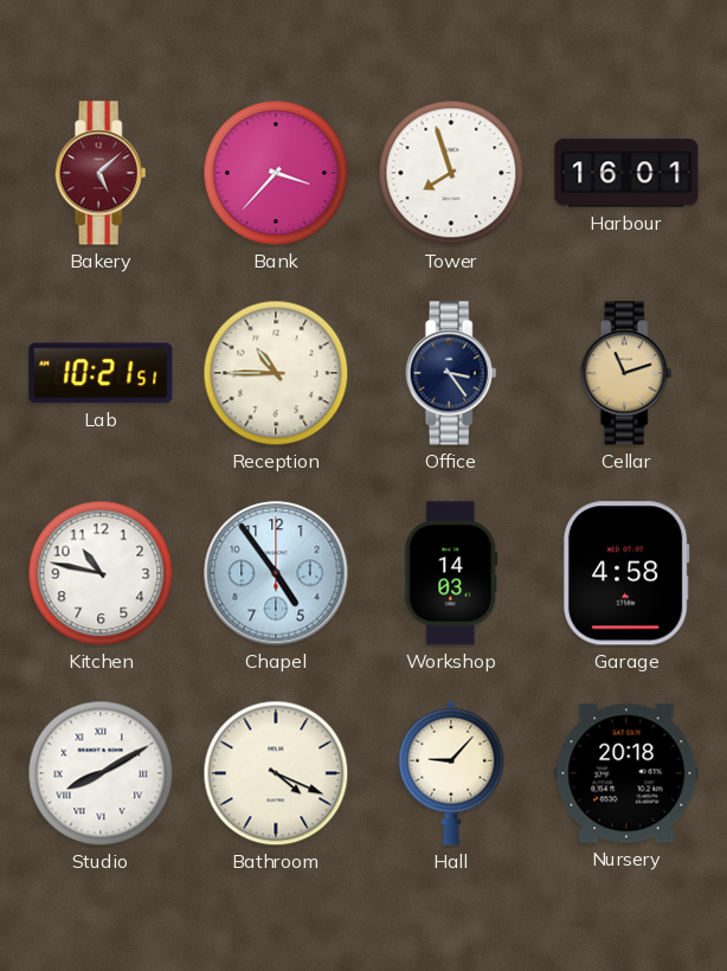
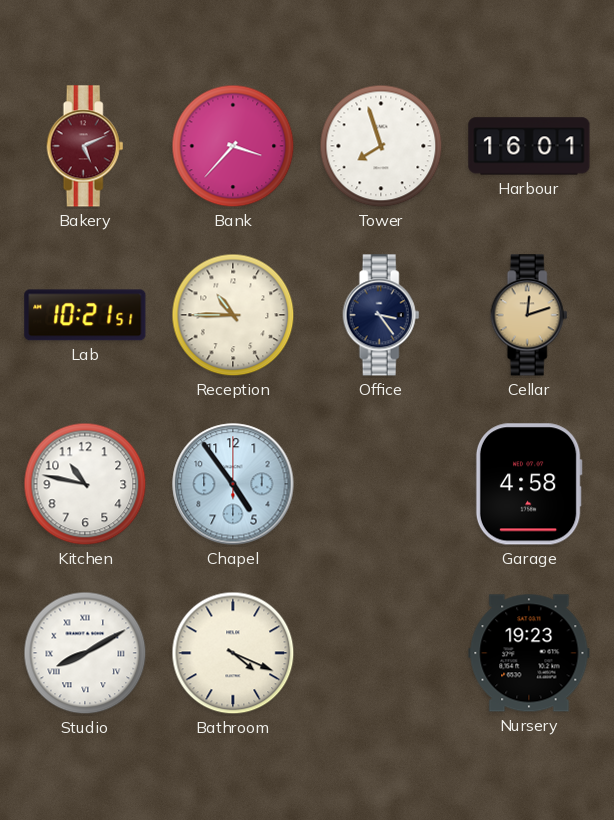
Bakery: 5:08 -> 5:11 (85, 146)
Cellar: 11:12 -> 12:12 (529, 315)
Workshop: 14:03 -> none (451, 573)
Hall: 9:07 -> none (451, 773)
Nursery: 20:18 -> 19:23 (529, 653)
